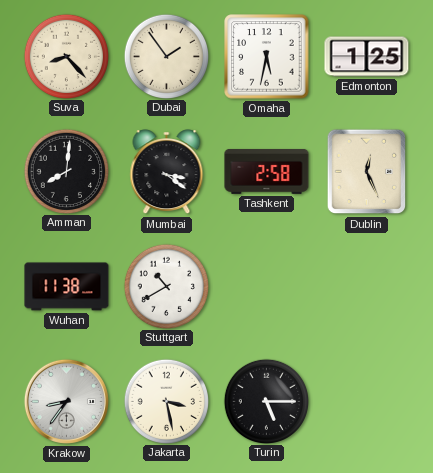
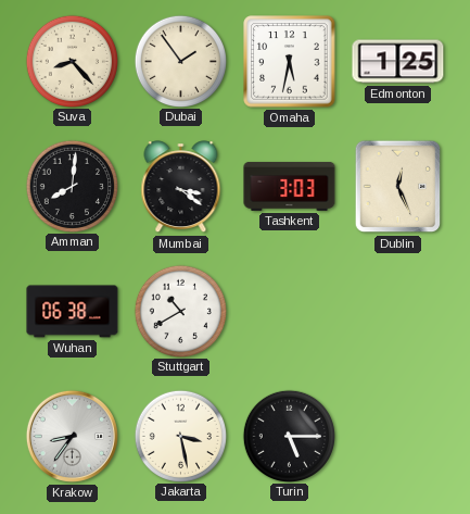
Tashkent: 2:58 -> 3:03 (290, 186)
Wuhan: 11:38 -> 06:38 (73, 312)
